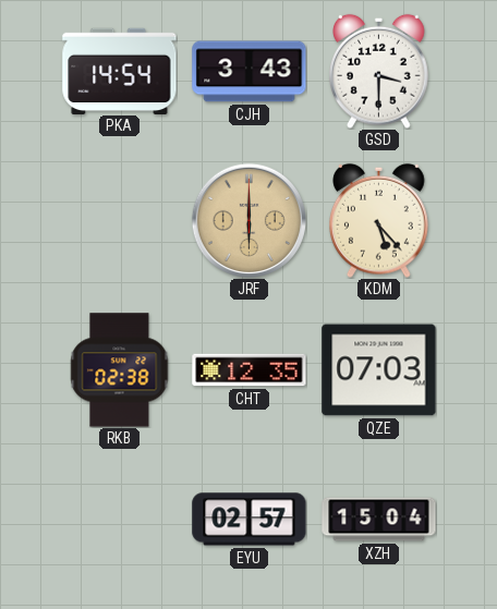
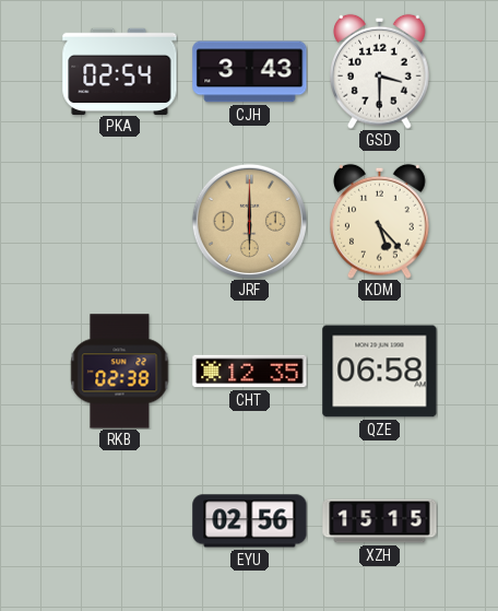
PKA: 14:54 -> 02:54 (120, 71)
QZE: 07:03 -> 06:58 (380, 372)
EYU: 02:57 -> 02:56 (250, 521)
XZH: 15:04 -> 15:15 (380, 521)
